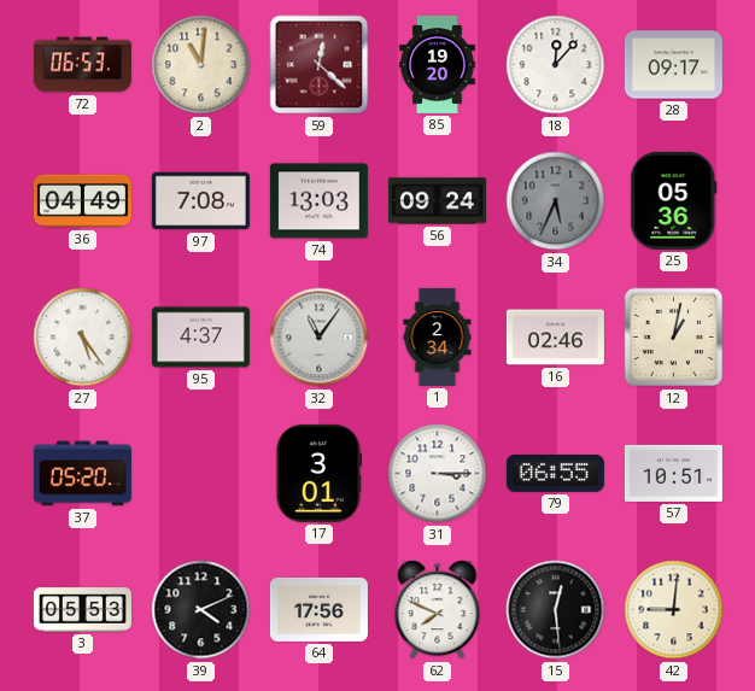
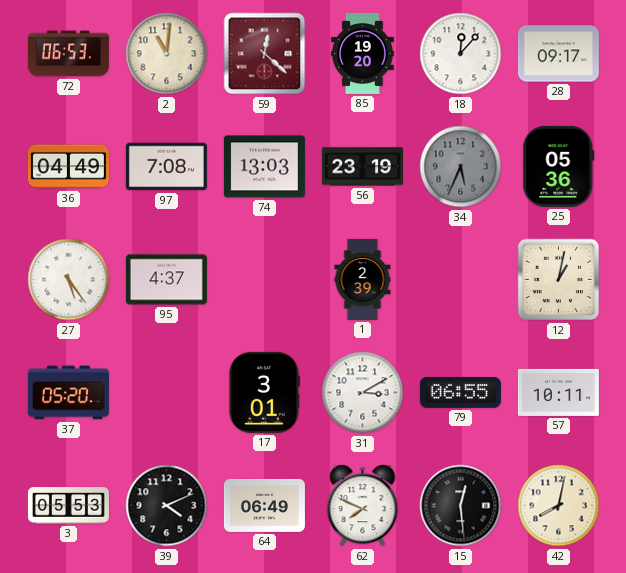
56: 09:24 -> 23:19 (362, 167)
32: 11:06 -> none (320, 338)
1: 2:34 -> 2:39 (363, 279)
16: 02:46 -> none (555, 338)
31: 3:15 -> 3:10 (363, 393)
57: 10:51 -> 10:11 (558, 392)
64: 17:56 -> 06:49 (264, 505)
42: 9:01 -> 8:02 (559, 506)
